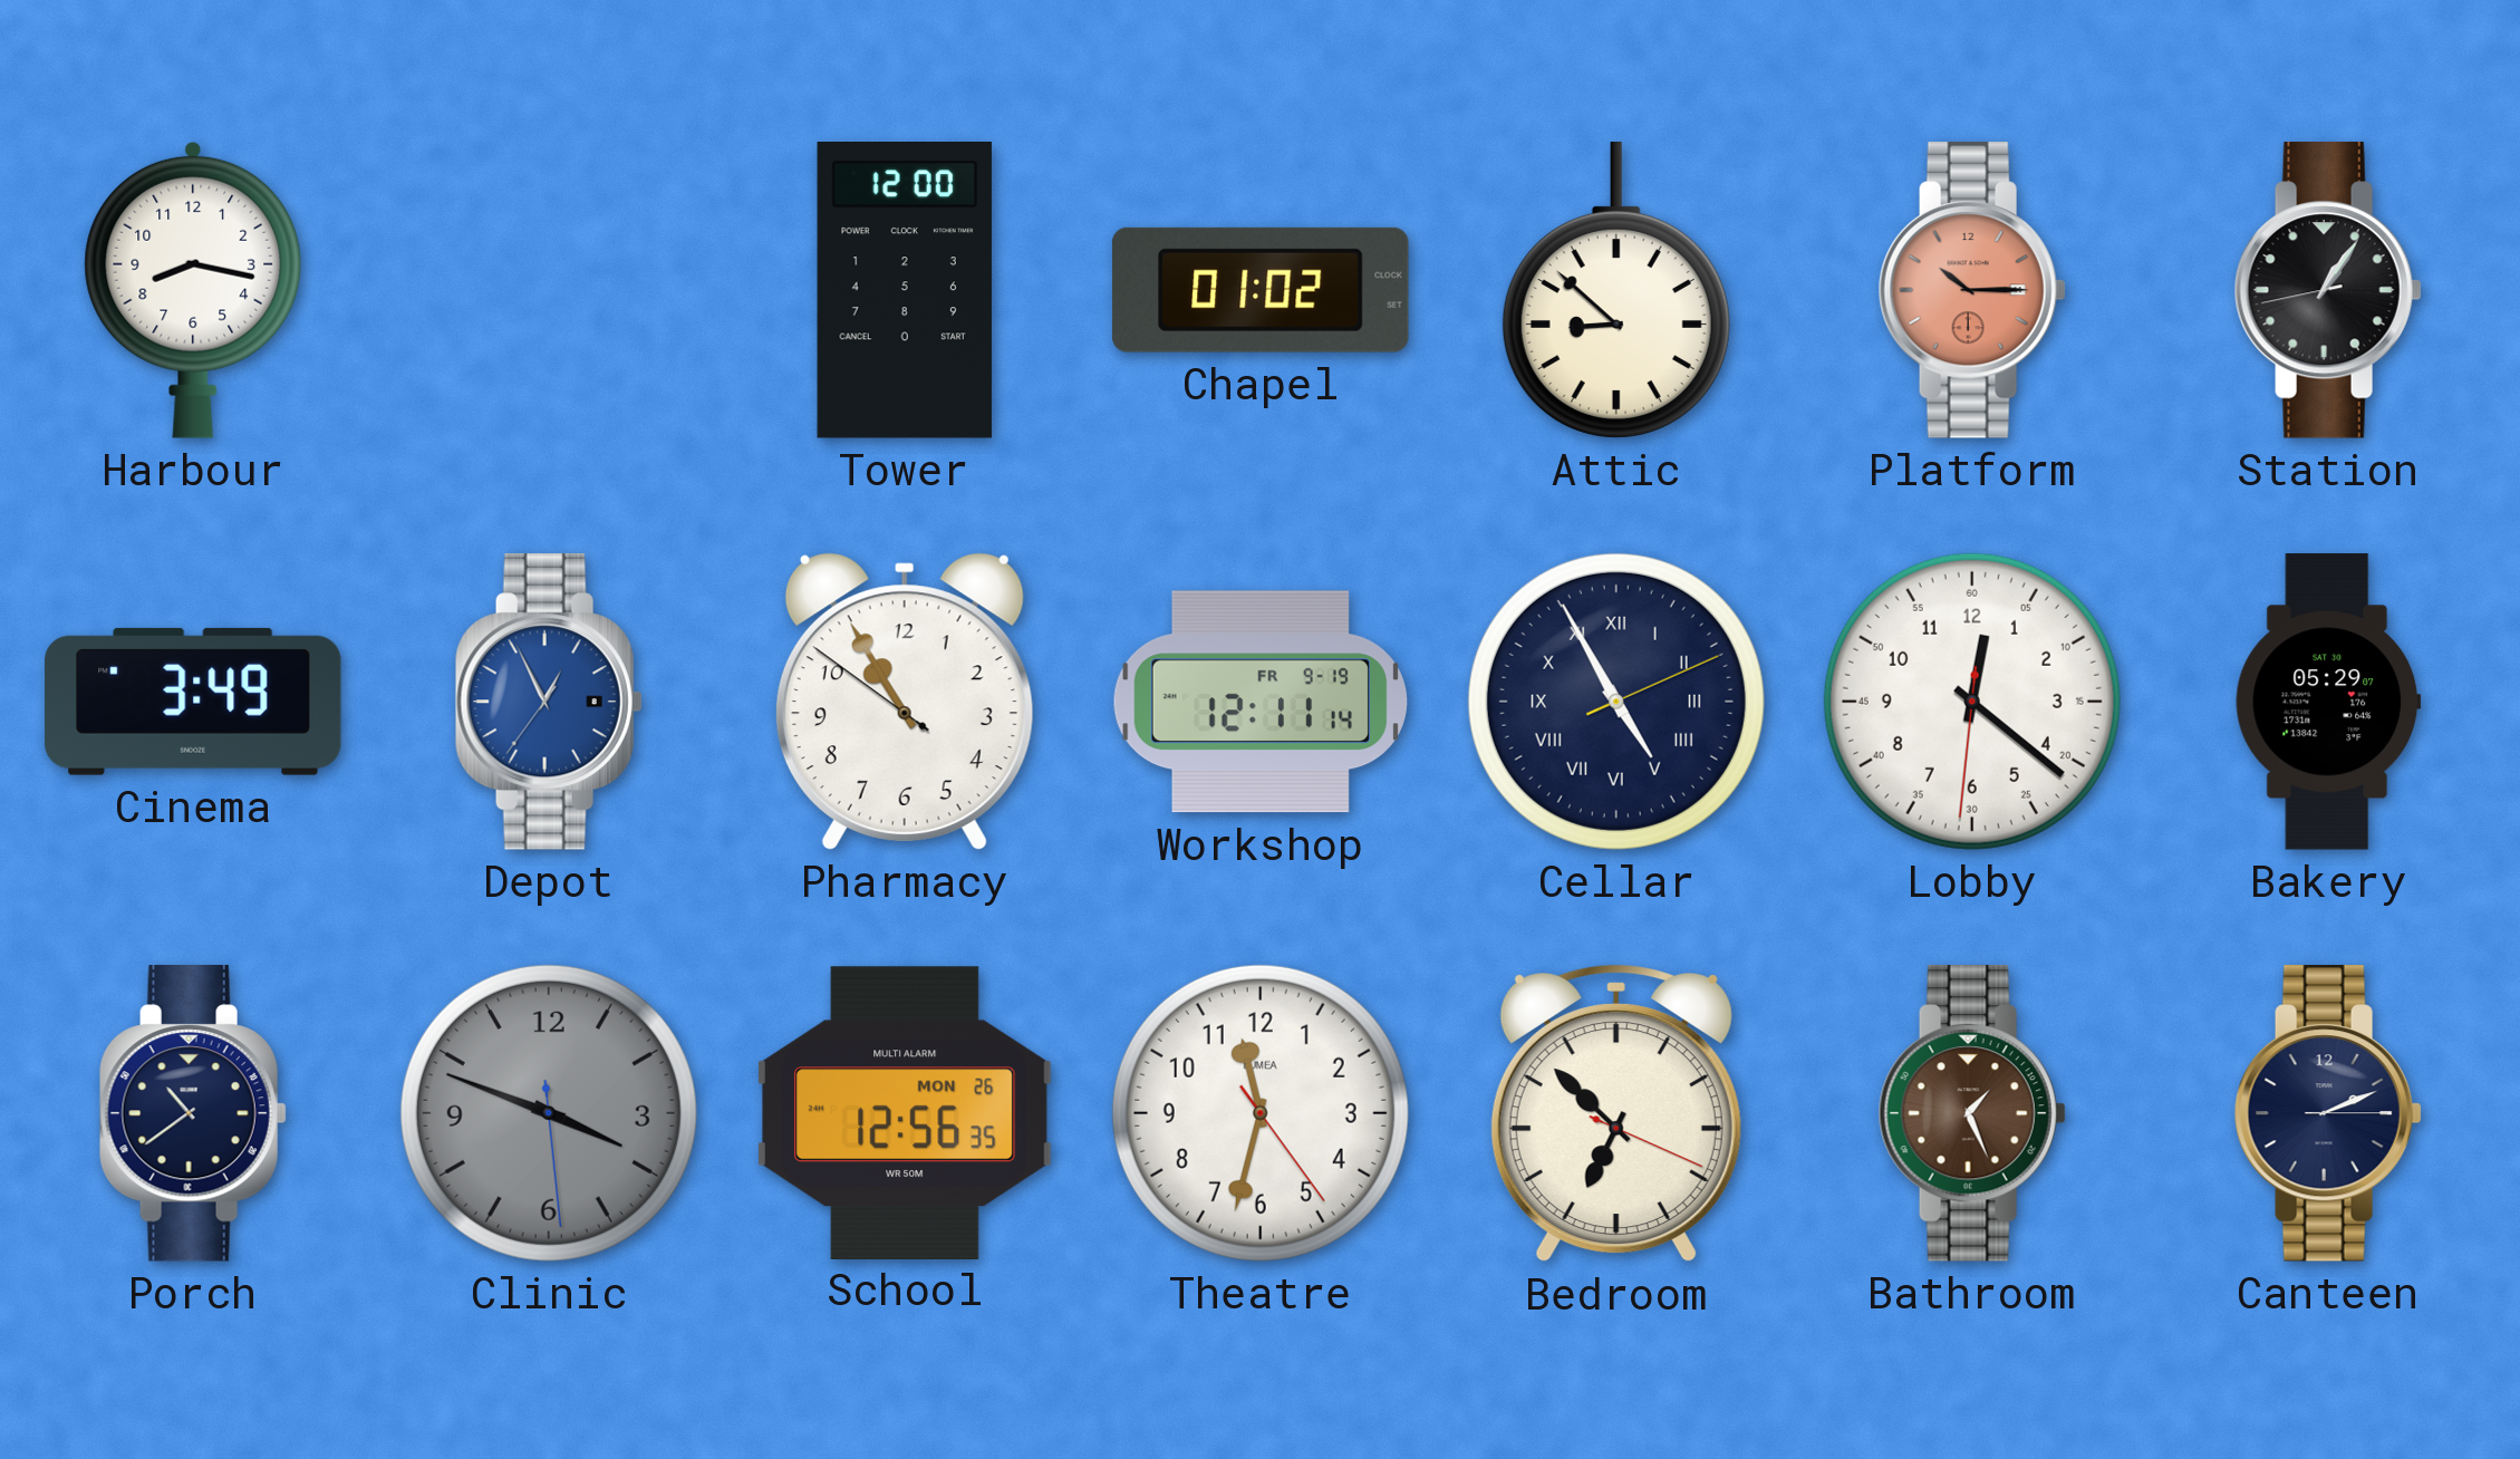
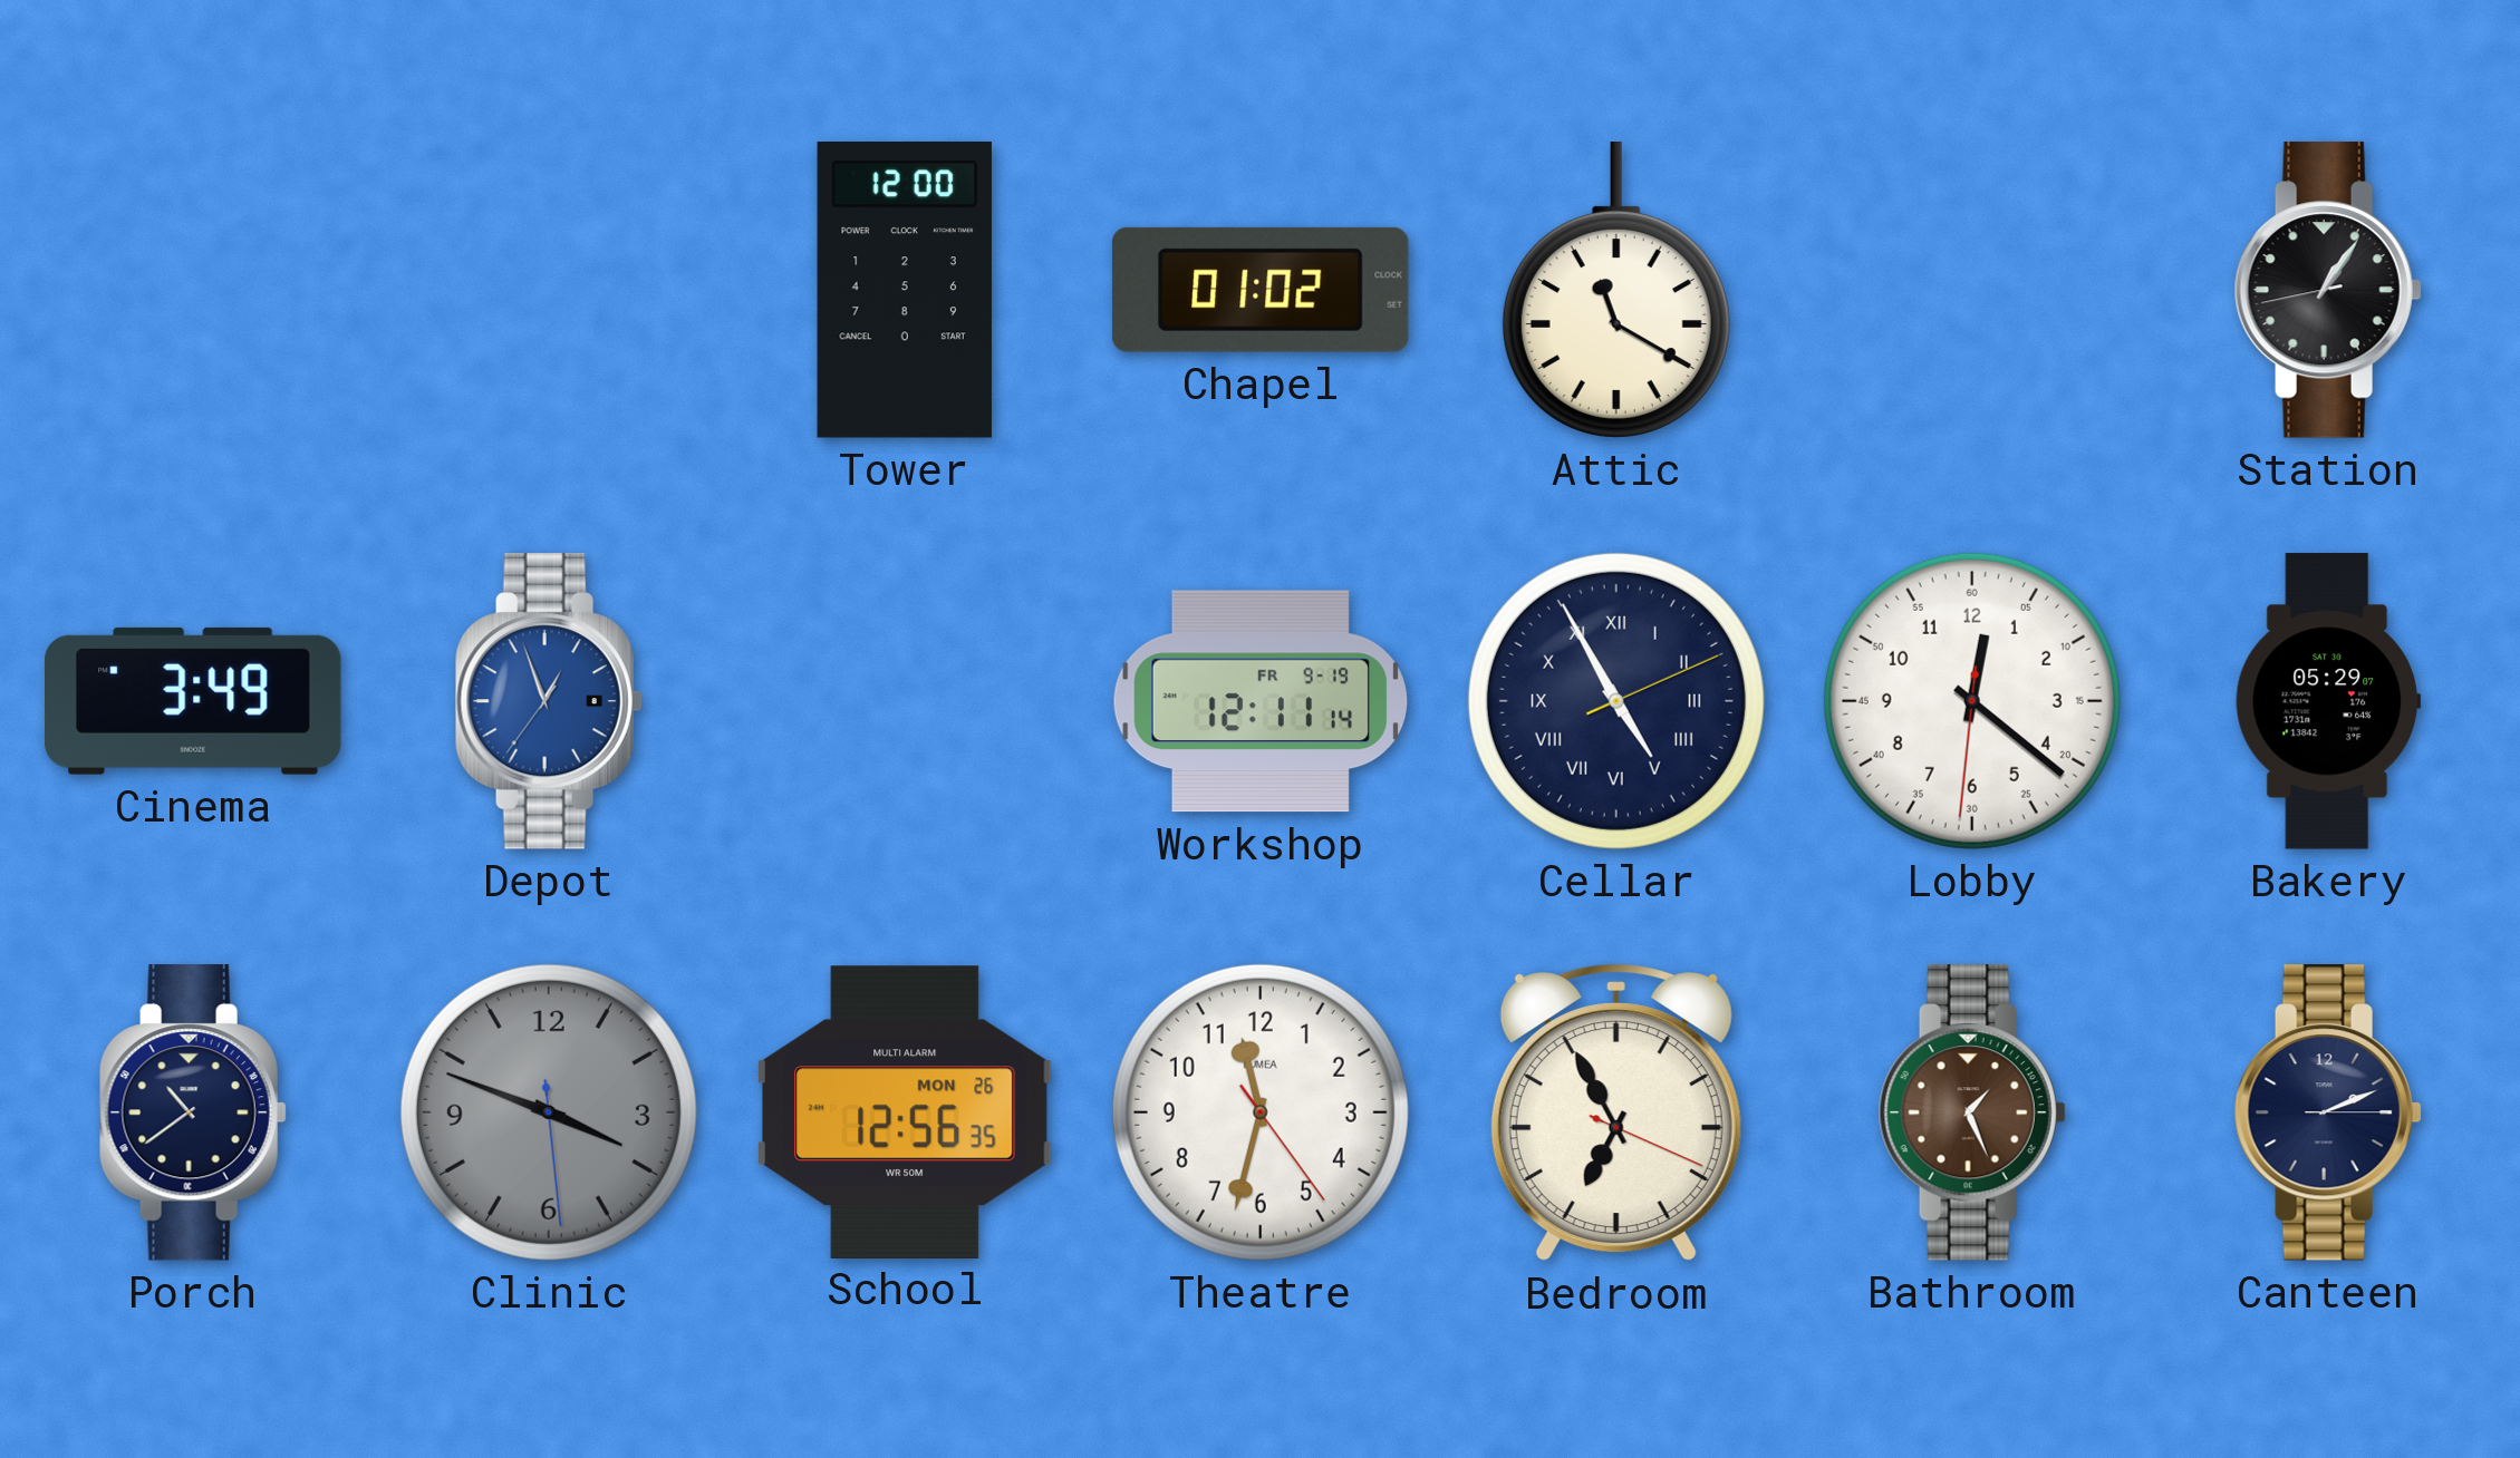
Harbour: 8:17 -> none (193, 290)
Attic: 8:52 -> 11:20 (1616, 291)
Platform: 10:15 -> none (1972, 290)
Depot: 12:55 -> 12:56 (549, 701)
Pharmacy: 10:54 -> none (905, 702)
Bedroom: 6:52 -> 6:55 (1616, 1112)
